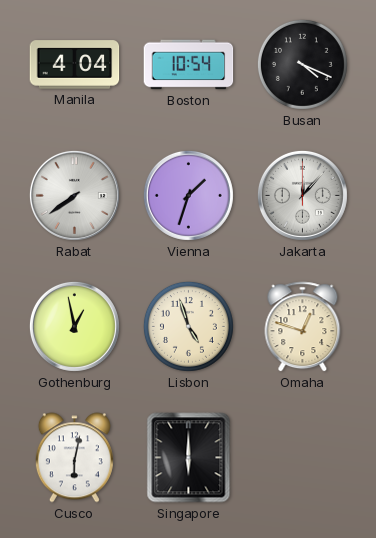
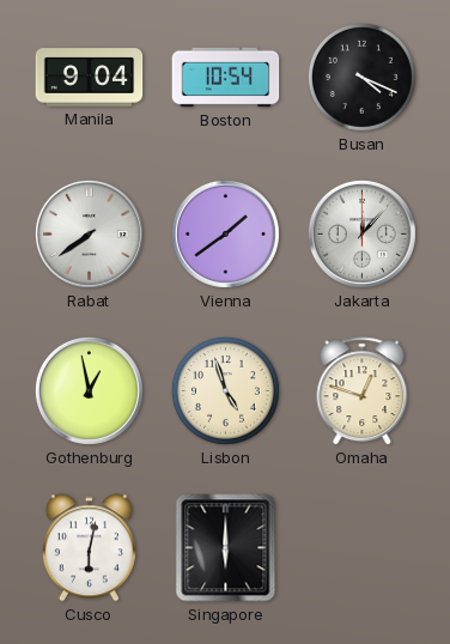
Manila: 4:04 -> 9:04 (90, 78)
Vienna: 1:33 -> 1:39 (225, 233)
